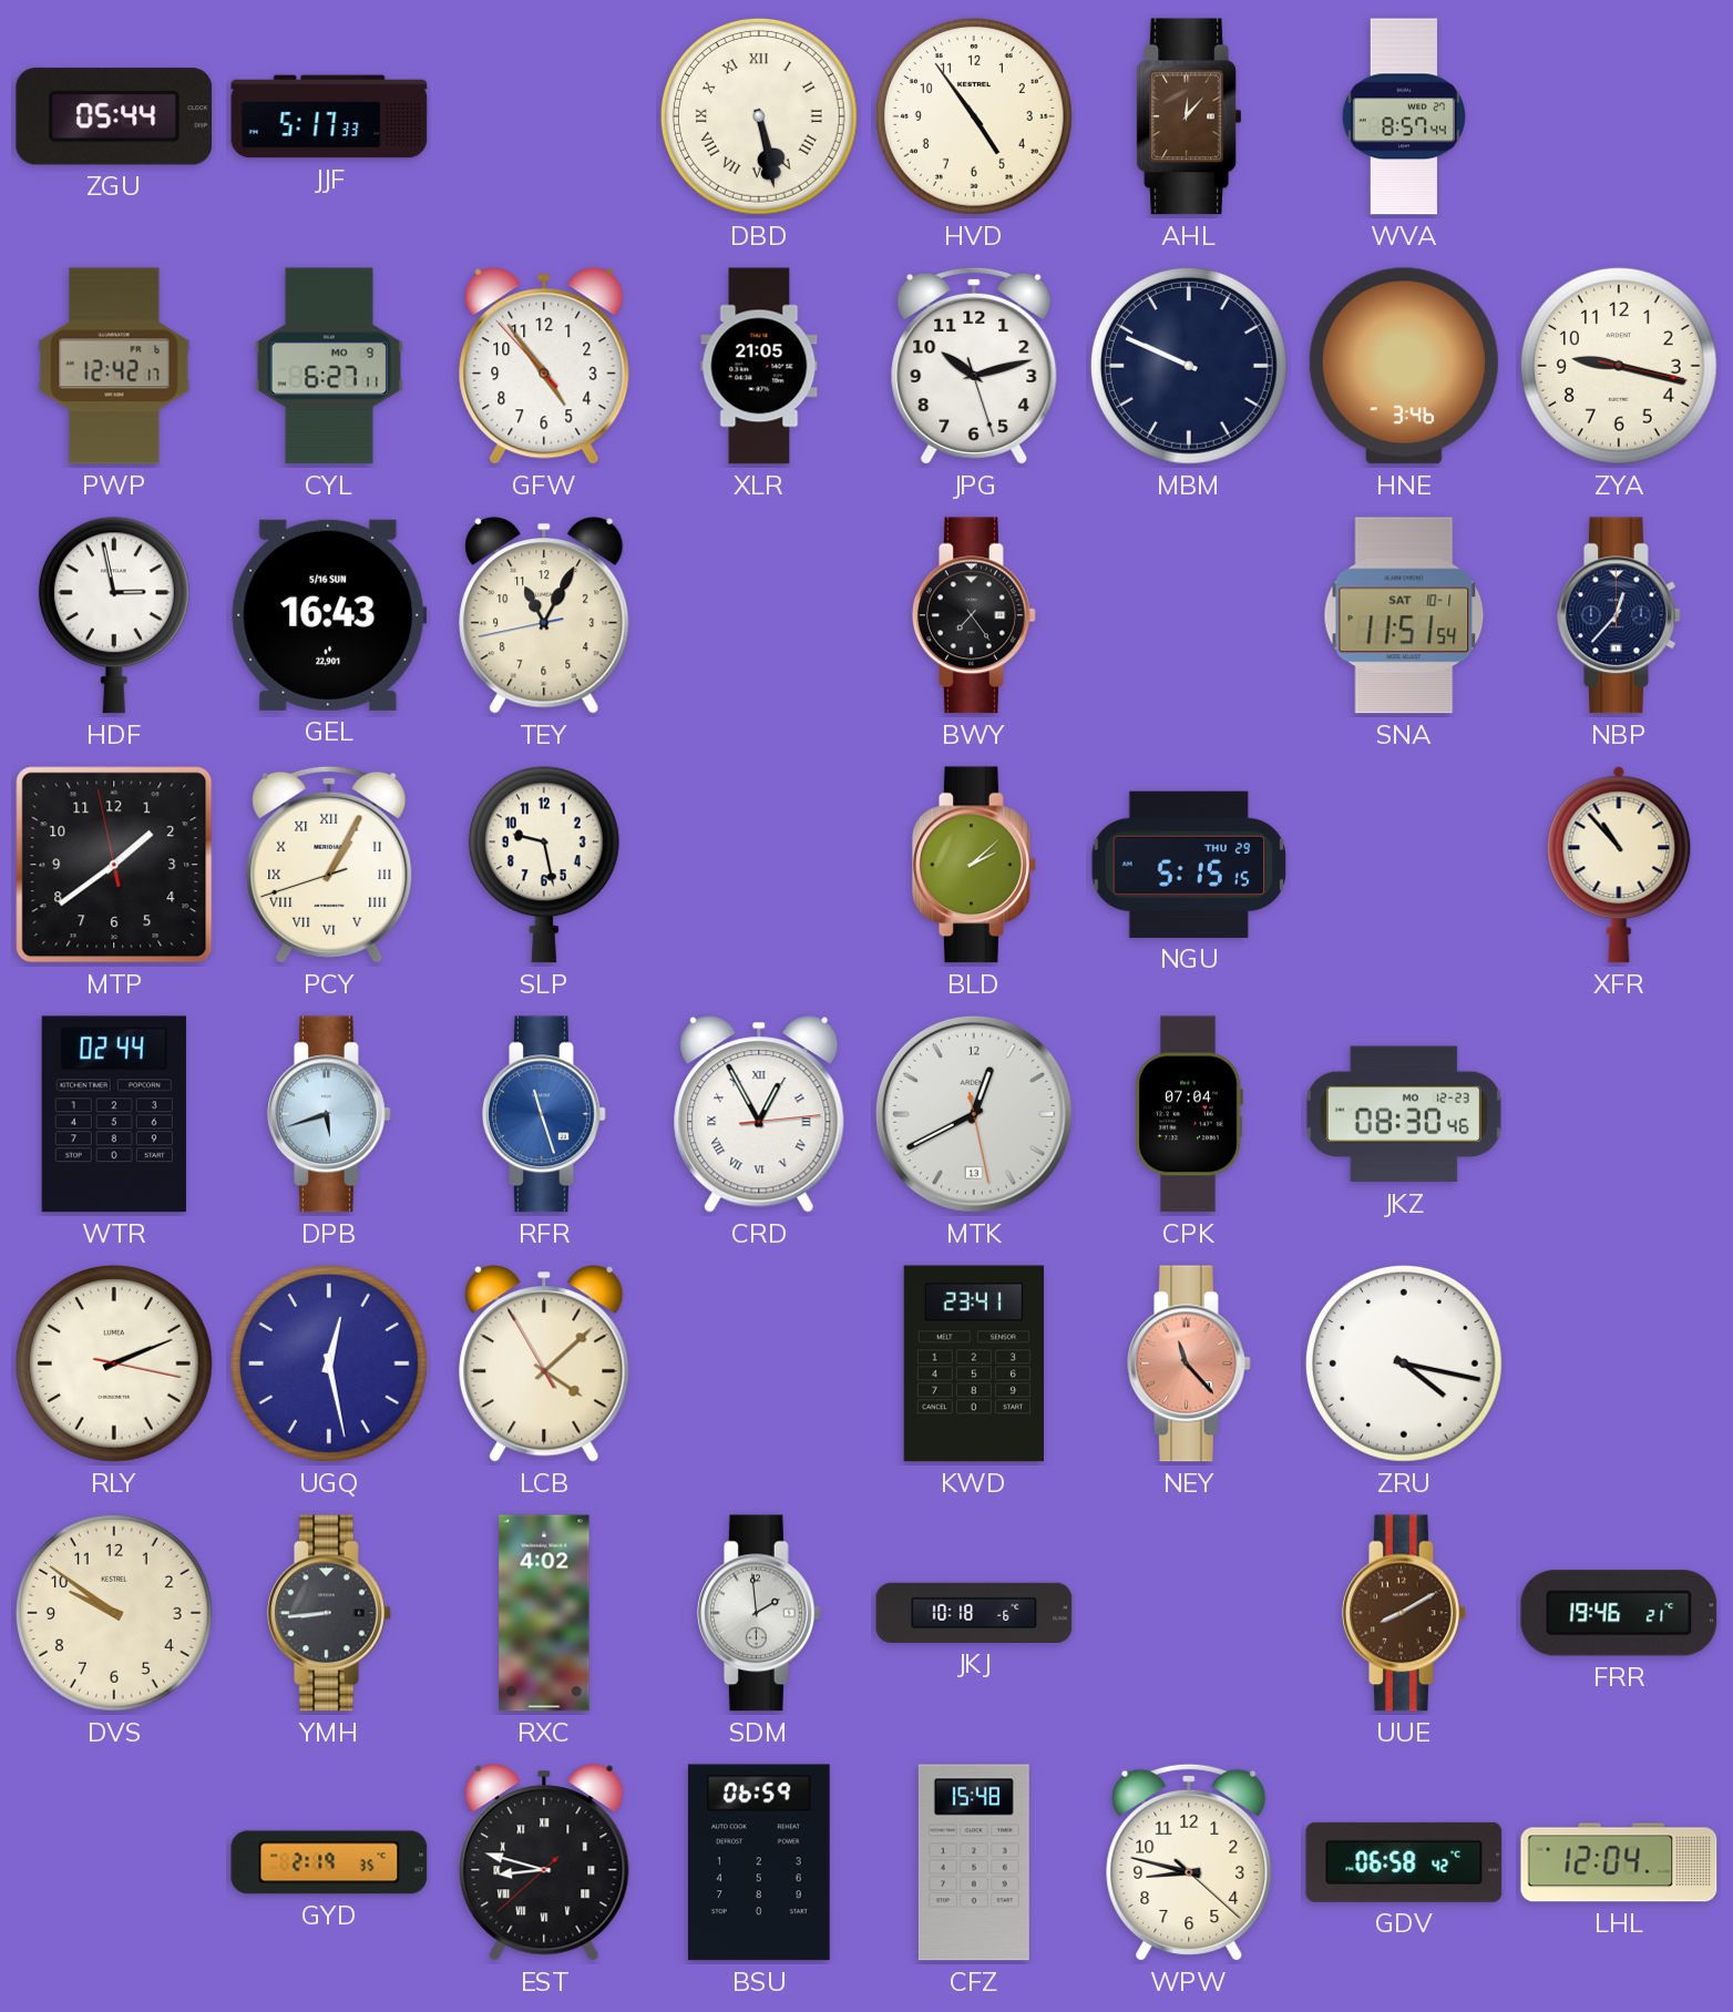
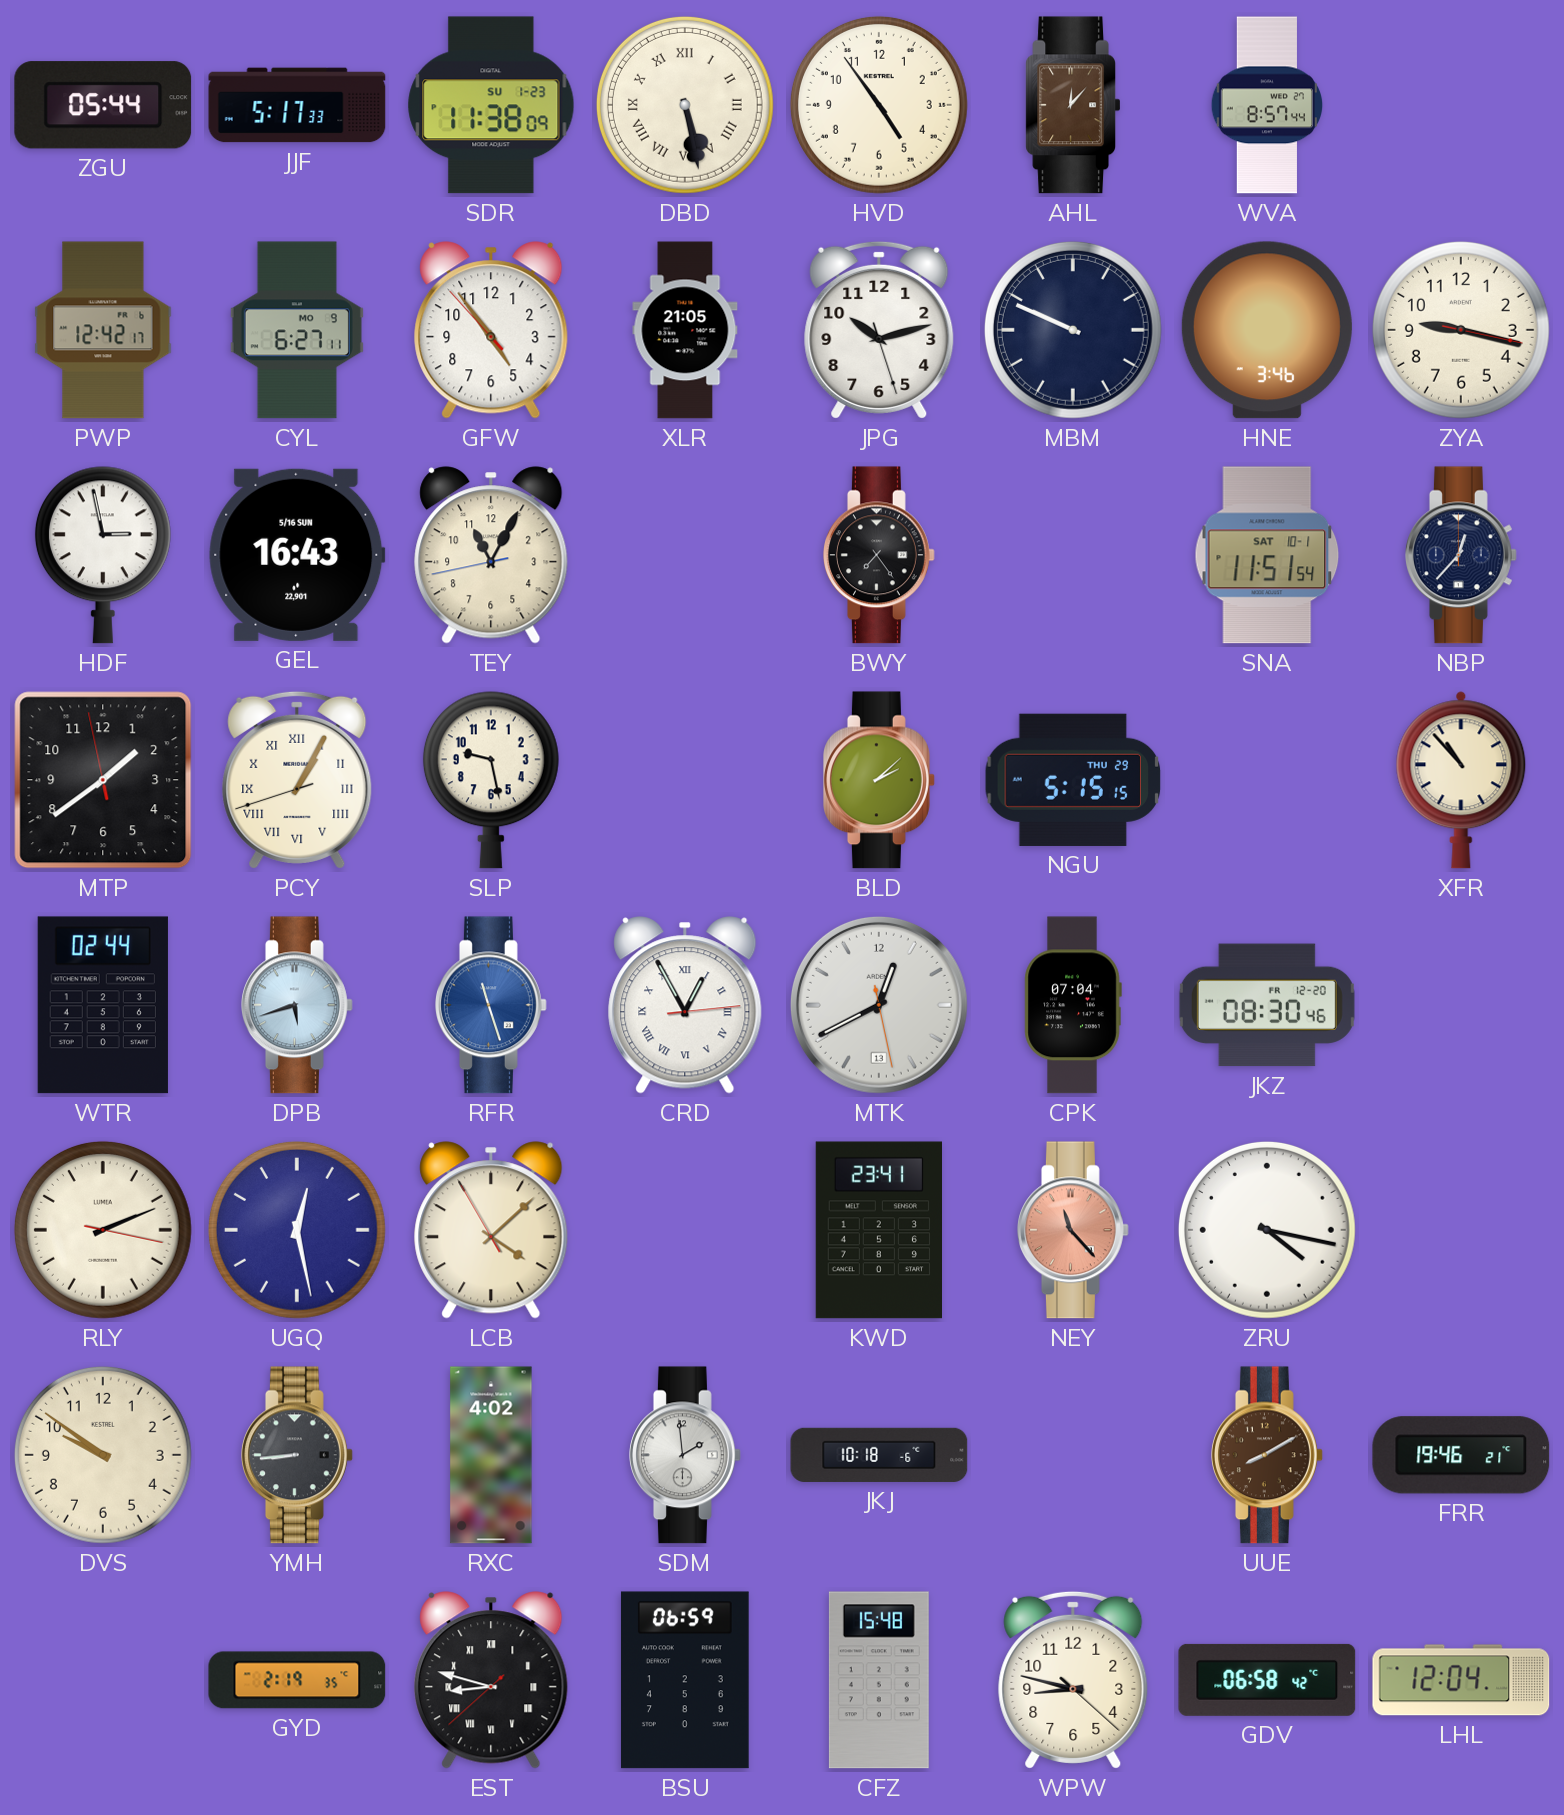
SDR: none -> 11:38 (491, 105)
JKZ date: MO 12-23 -> FR 12-20 (1267, 1005)
